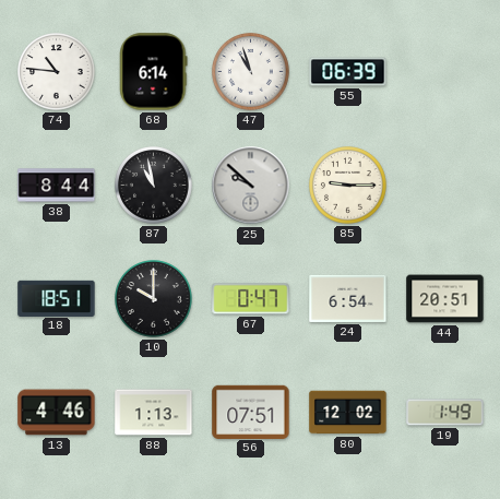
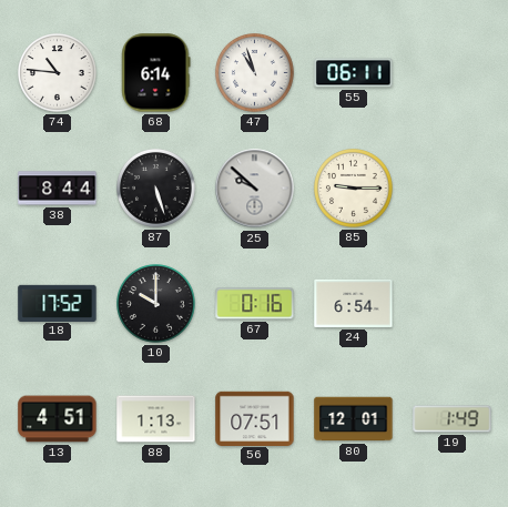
55: 06:39 -> 06:11 (354, 73)
87: 10:58 -> 5:27 (156, 189)
18: 18:51 -> 17:52 (58, 303)
67: 0:47 -> 0:16 (255, 304)
44: 20:51 -> none (445, 299)
13: 4:46 -> 4:51 (58, 419)
80: 12:02 -> 12:01 (354, 419)
